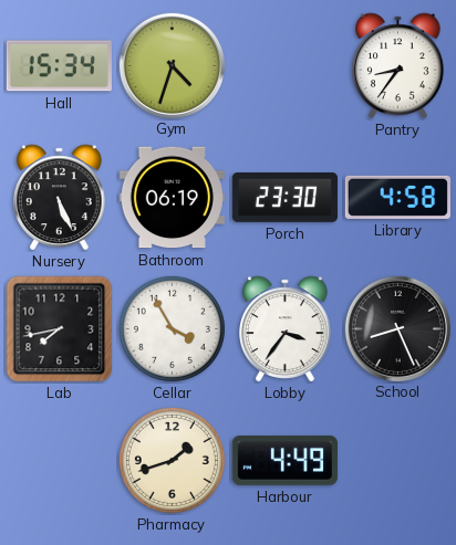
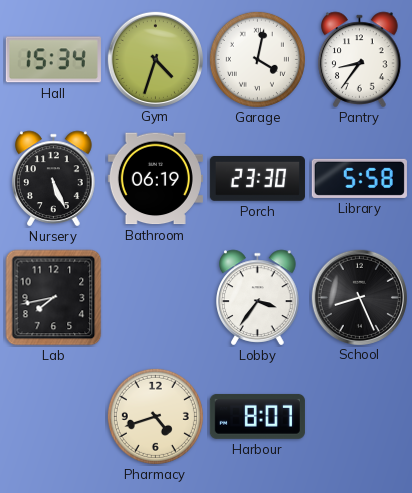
Garage: none -> 4:02 (257, 59)
Library: 4:58 -> 5:58 (359, 178)
Cellar: 3:55 -> none (172, 328)
Pharmacy: 1:42 -> 4:42 (155, 416)
Harbour: 4:49 -> 8:07 (257, 416)
